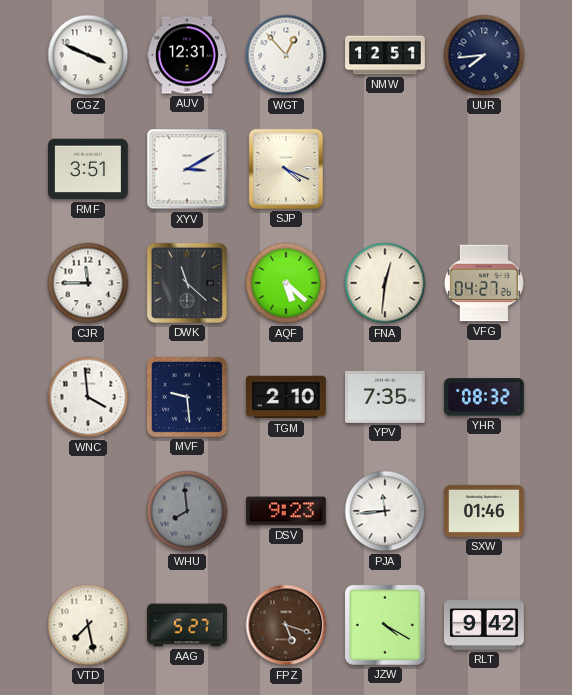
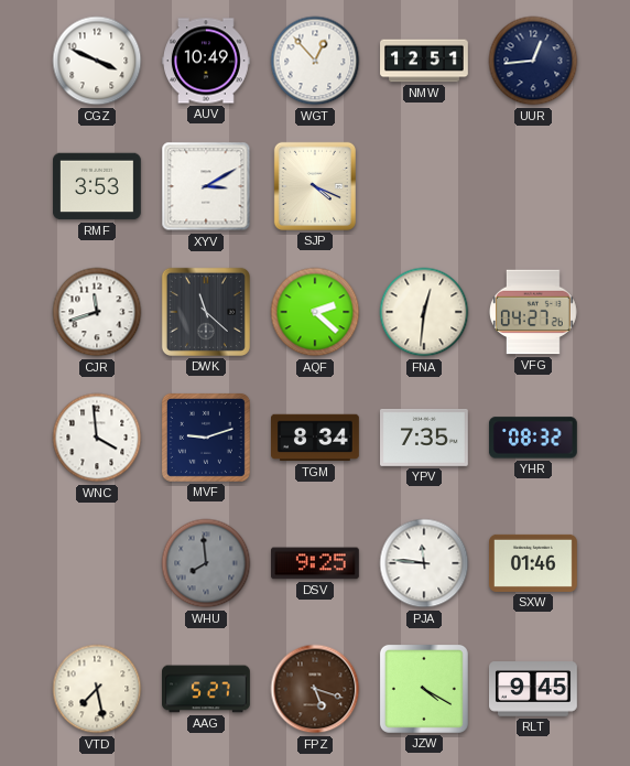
AUV: 12:31 -> 10:49 (207, 61)
UUR: 7:44 -> 12:44 (533, 61)
RMF: 3:51 -> 3:53 (98, 186)
CJR: 11:45 -> 11:42 (97, 312)
AQF: 5:22 -> 2:22 (315, 312)
MVF: 9:29 -> 9:12 (206, 438)
TGM: 2:10 -> 8:34 (316, 438)
DSV: 9:23 -> 9:25 (316, 563)
PJA: 11:44 -> 11:46 (424, 563)
RLT: 9:42 -> 9:45 (534, 689)
